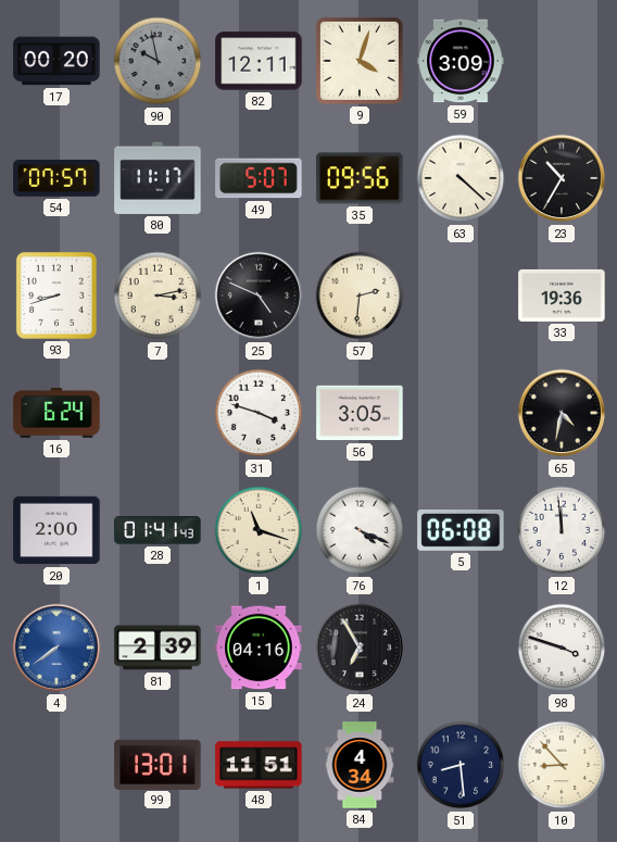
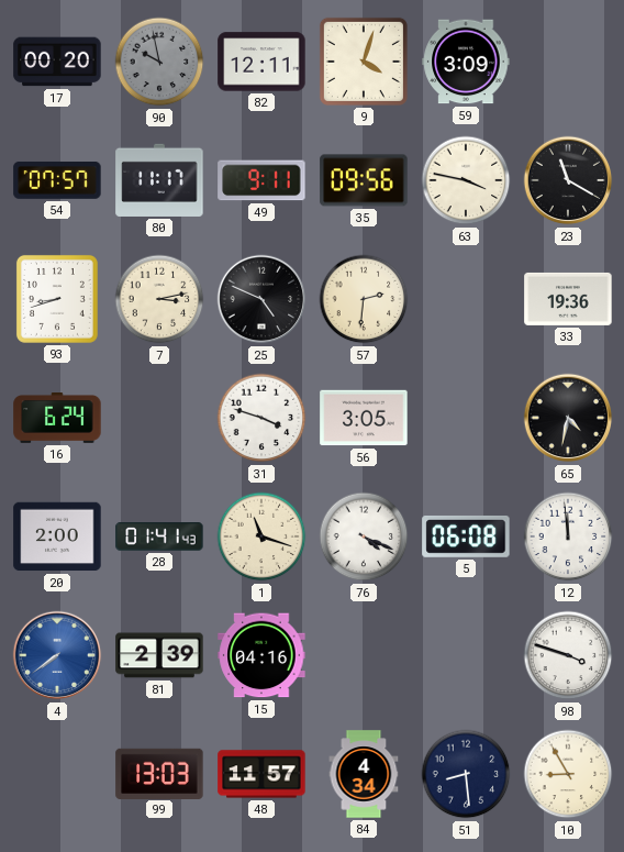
49: 5:07 -> 9:11 (261, 180)
63: 4:22 -> 3:47 (466, 180)
23: 10:35 -> 11:20 (568, 180)
24: 6:55 -> none (360, 648)
99: 13:01 -> 13:03 (159, 773)
48: 11:51 -> 11:57 (261, 774)
10: 8:53 -> 8:55 (568, 774)
